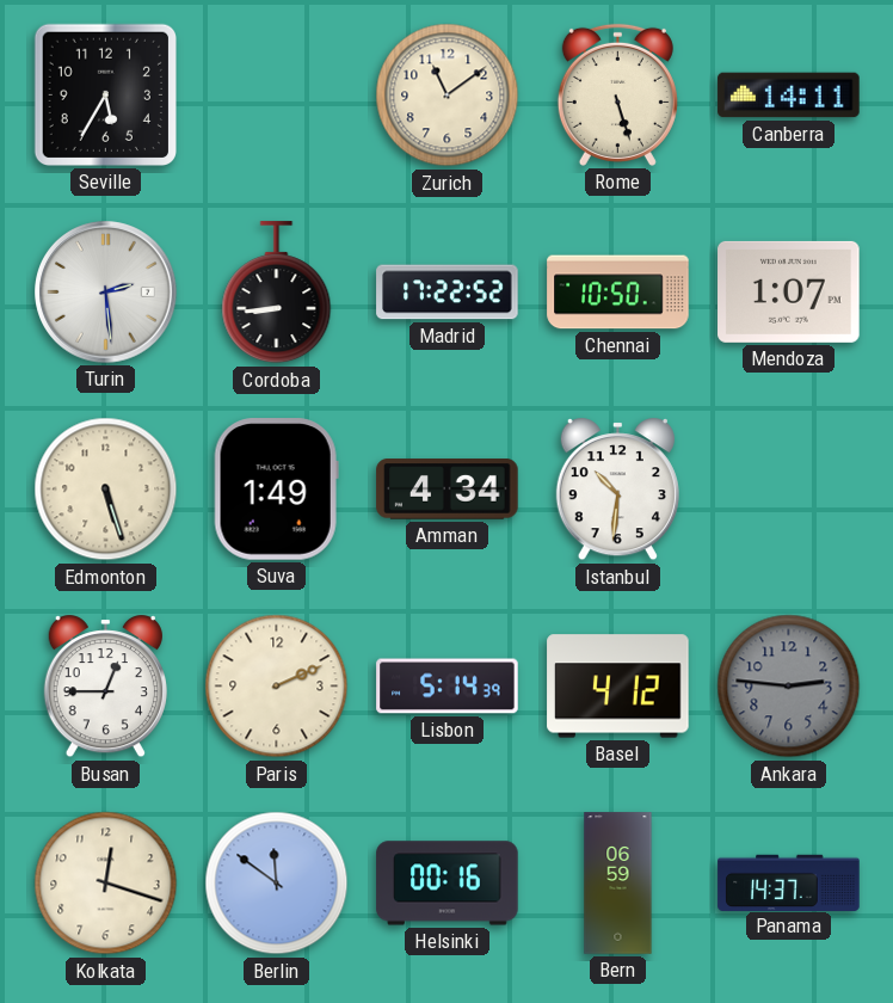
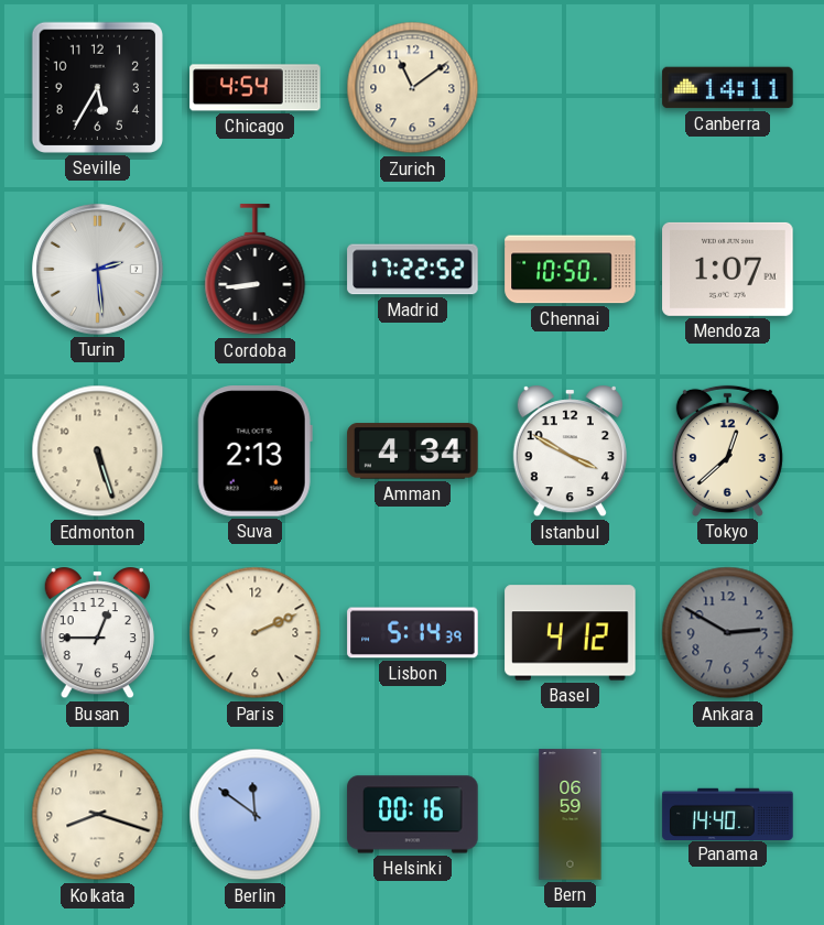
Chicago: none -> 4:54 (256, 88)
Rome: 5:27 -> none (617, 94)
Suva: 1:49 -> 2:13 (254, 451)
Istanbul: 10:31 -> 3:50 (570, 451)
Tokyo: none -> 12:38 (727, 450)
Ankara: 2:46 -> 2:50 (728, 633)
Kolkata: 12:18 -> 8:18 (98, 815)
Panama: 14:37 -> 14:40 (728, 814)
